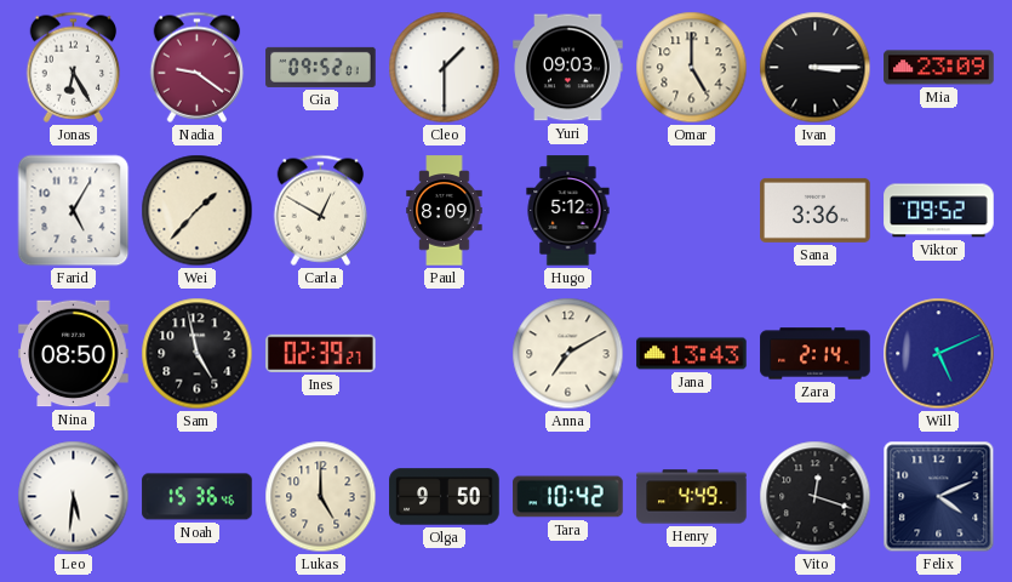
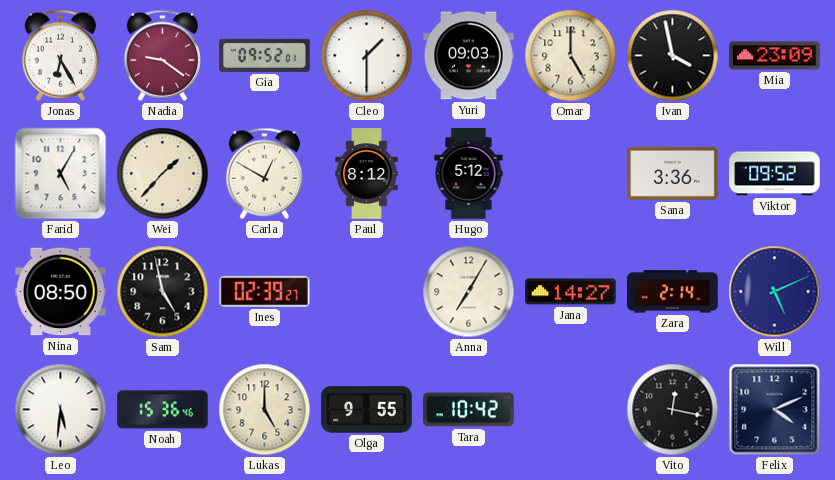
Ivan: 3:15 -> 3:58 (673, 56)
Paul: 8:09 -> 8:12 (367, 174)
Anna: 7:10 -> 7:05 (469, 292)
Jana: 13:43 -> 14:27 (571, 292)
Olga: 9:50 -> 9:55 (367, 410)
Henry: 4:49 -> none (692, 497)
Vito: 12:18 -> 12:17 (673, 410)
